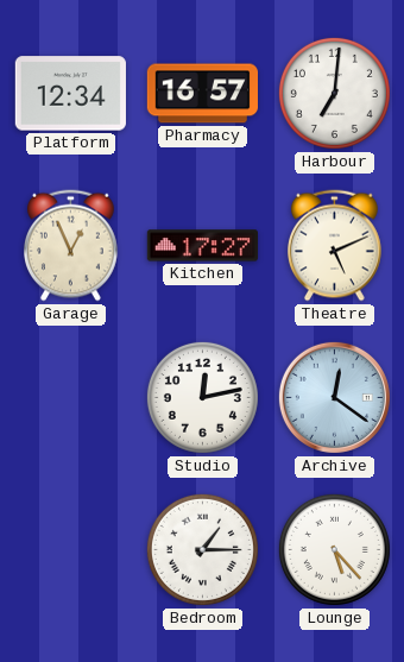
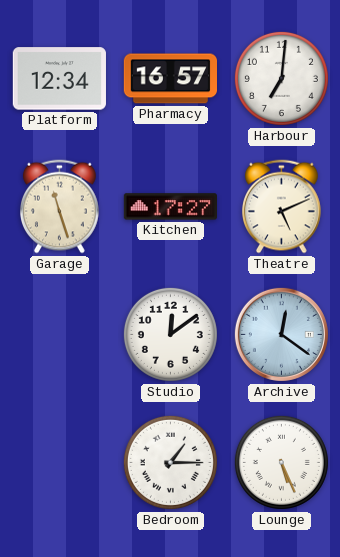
Garage: 12:56 -> 11:27 (60, 207)
Studio: 12:13 -> 12:09 (170, 334)
Lounge: 5:23 -> 5:26 (281, 462)
